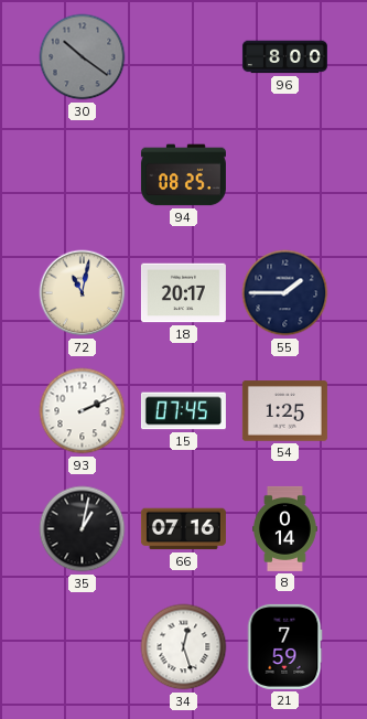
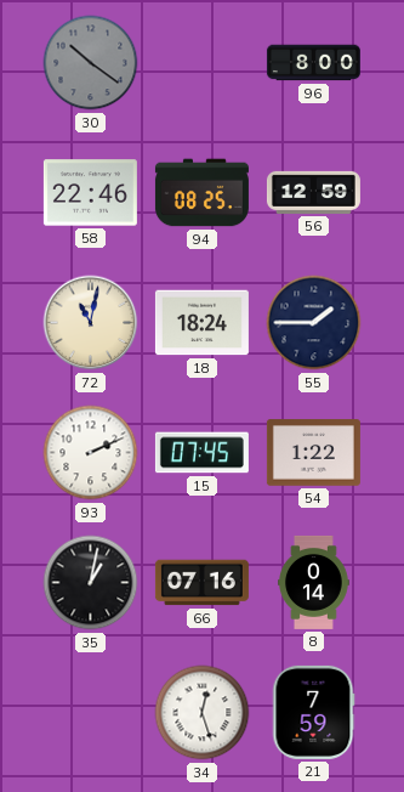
58: none -> 22:46 (90, 193)
56: none -> 12:59 (313, 192)
18: 20:17 -> 18:24 (201, 323)
54: 1:25 -> 1:22 (313, 453)
